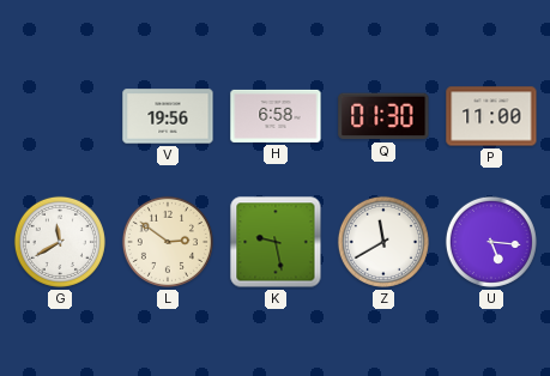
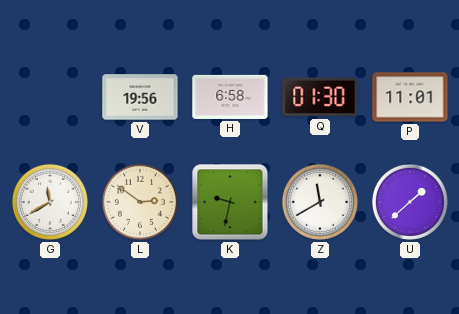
P: 11:00 -> 11:01 (410, 97)
K: 9:28 -> 9:32 (230, 202)
U: 5:16 -> 1:38 (410, 202)
